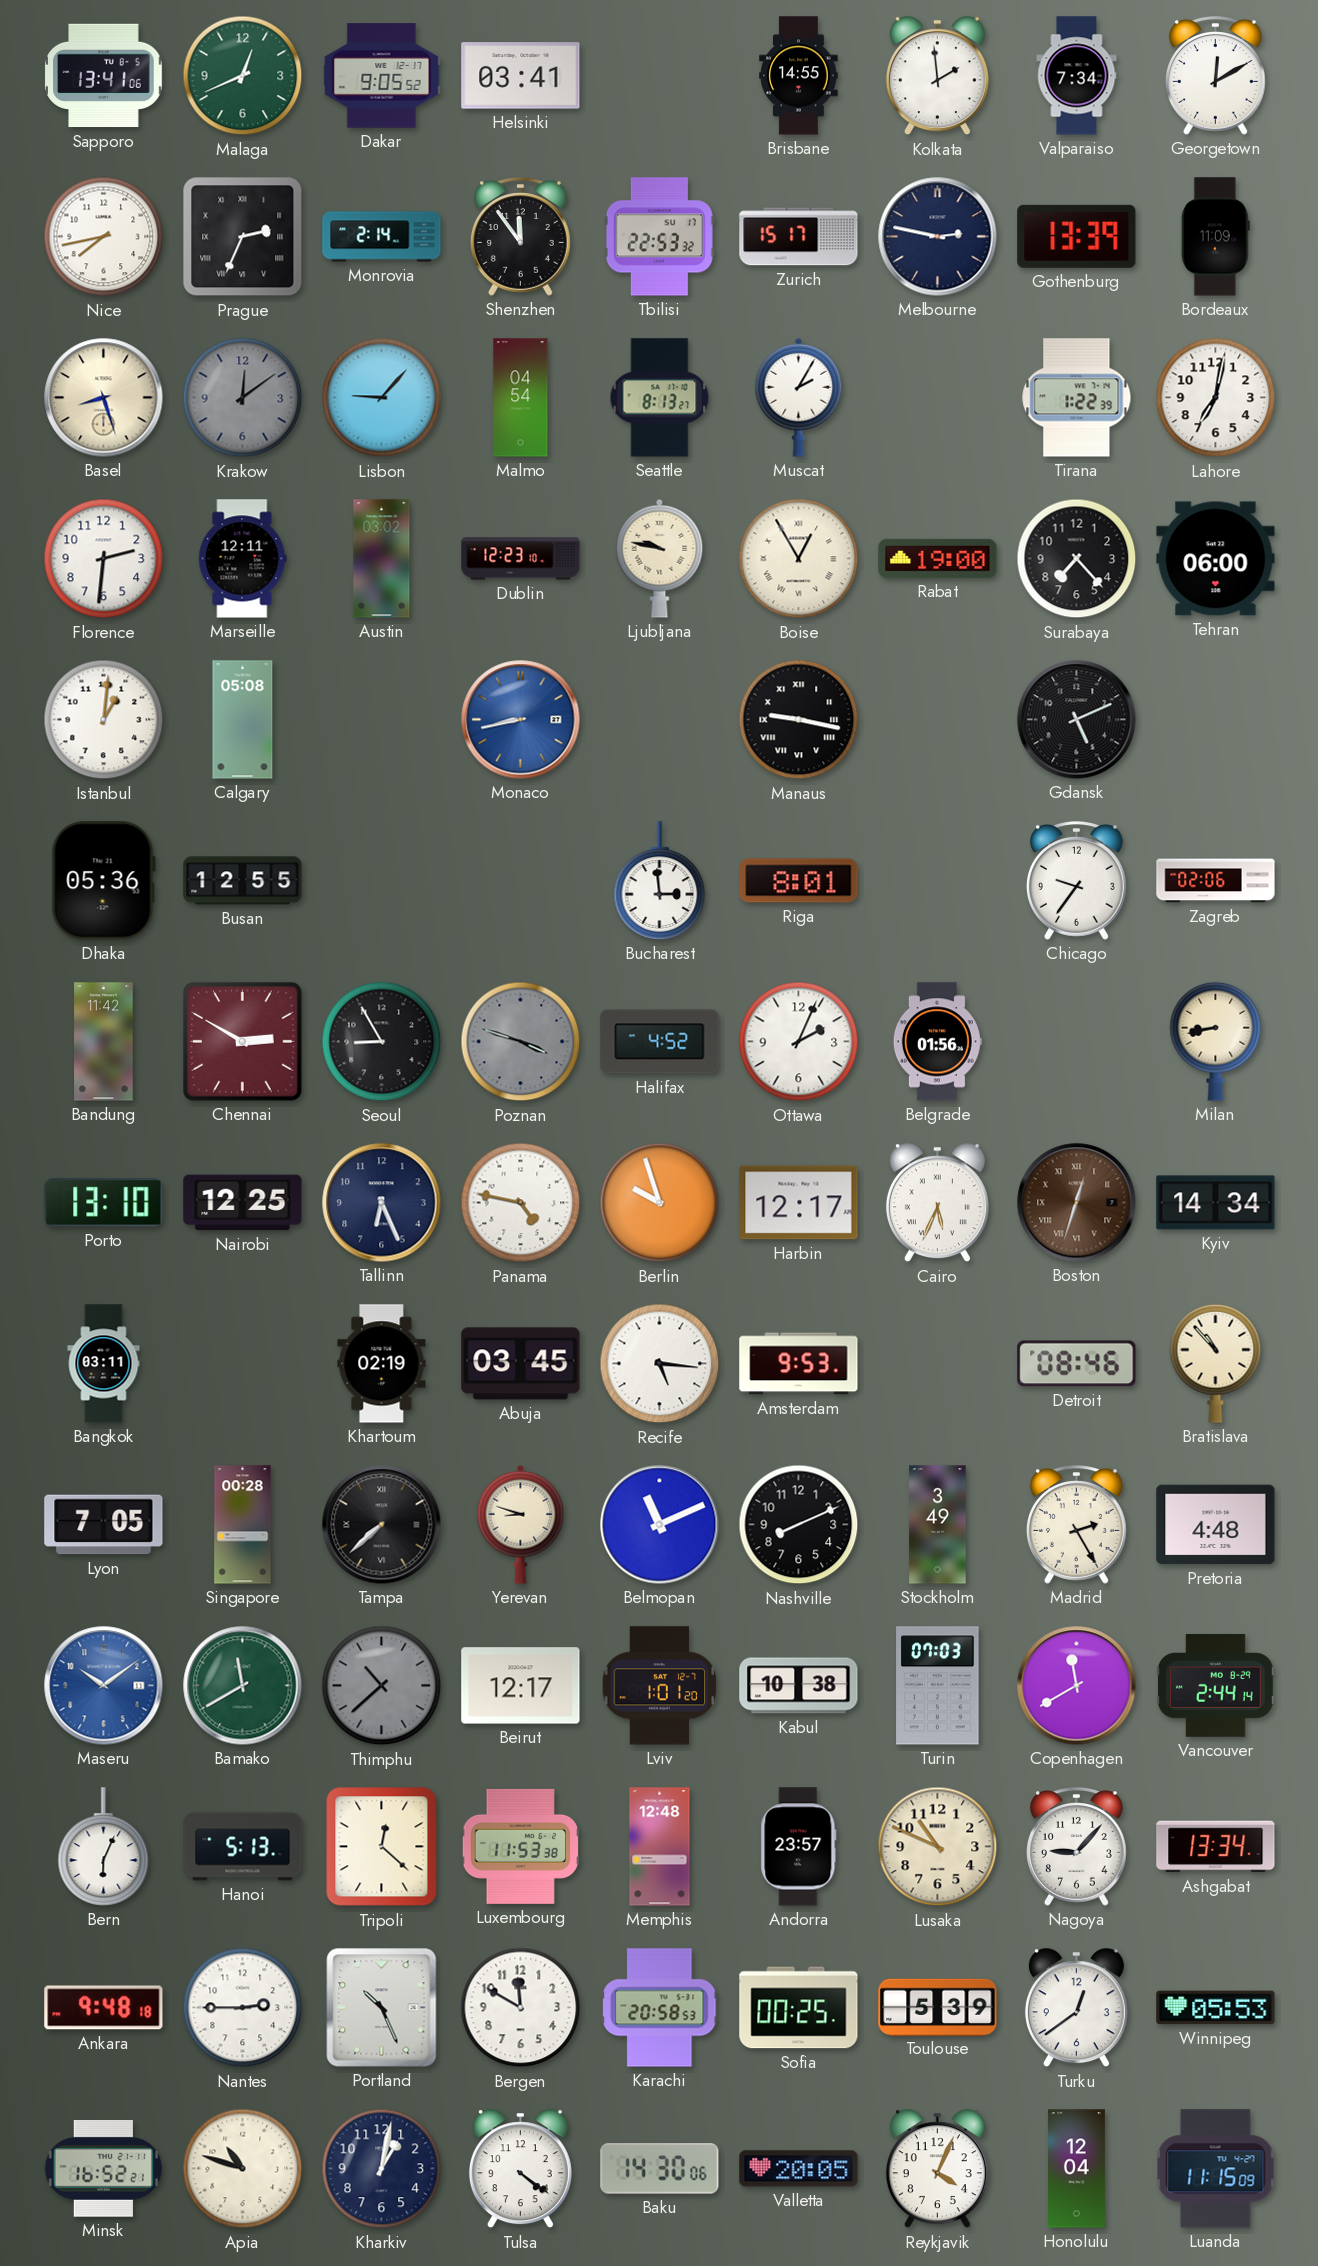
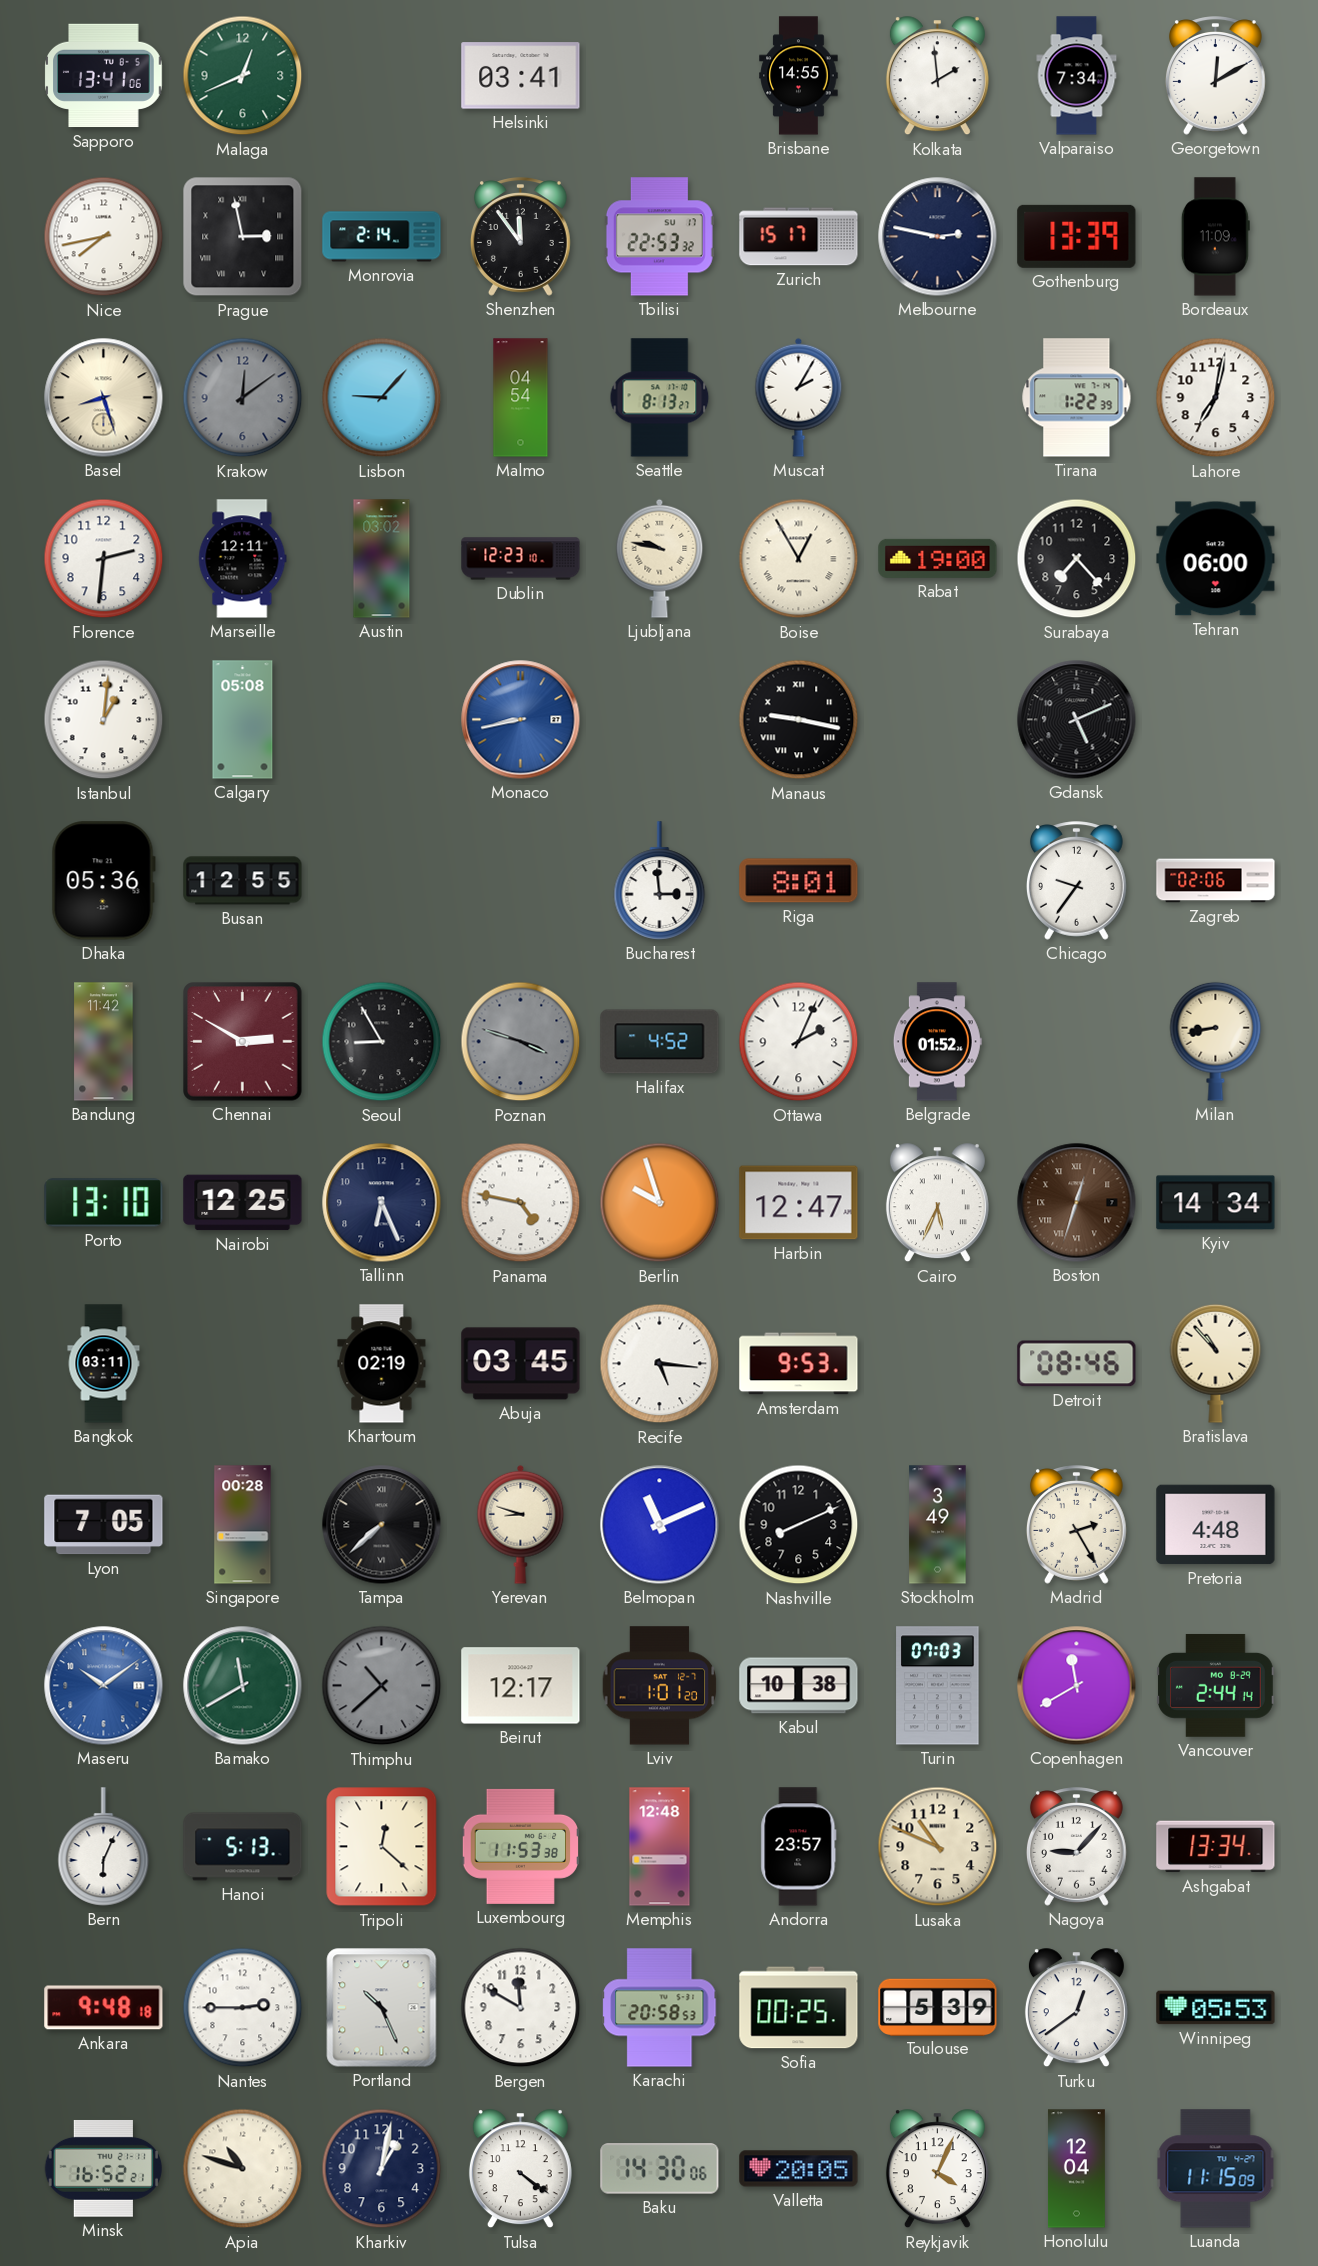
Dakar: 9:05 -> none (382, 76)
Prague: 2:34 -> 2:58 (243, 237)
Belgrade: 01:56 -> 01:52 (937, 1042)
Harbin: 12:17 -> 12:47 (799, 1203)
